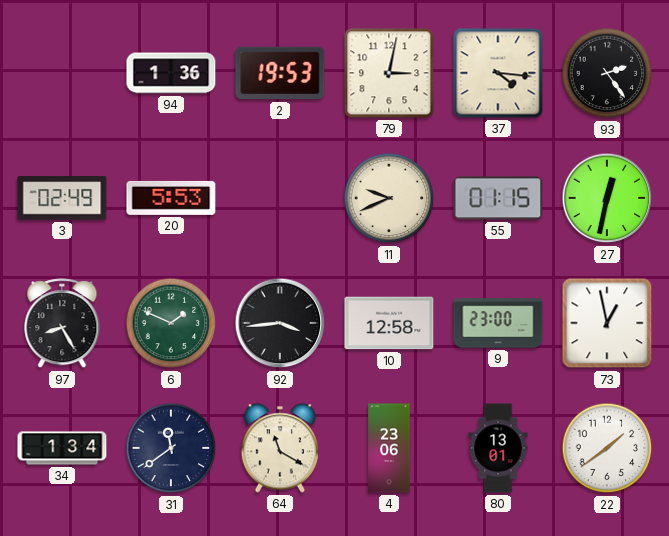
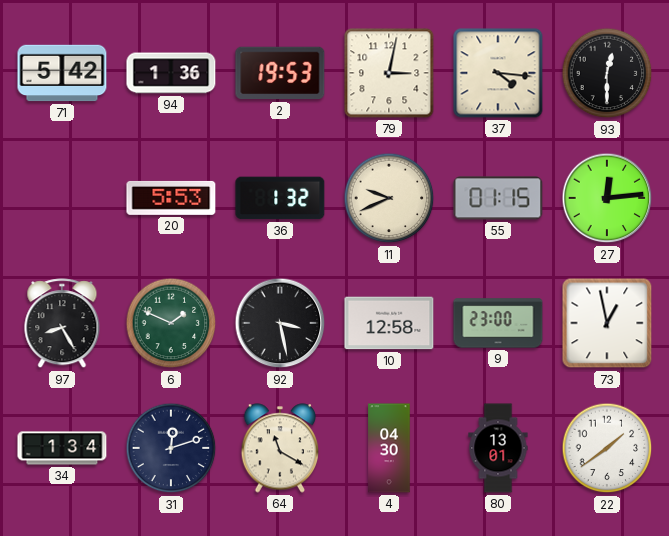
71: none -> 5:42 (62, 73)
93: 2:24 -> 12:30 (607, 73)
3: 02:49 -> none (62, 198)
36: none -> 1:32 (280, 198)
27: 12:32 -> 12:14 (607, 198)
92: 3:44 -> 3:28 (280, 323)
31: 11:39 -> 12:12 (171, 448)
4: 23:06 -> 04:30 (389, 448)
